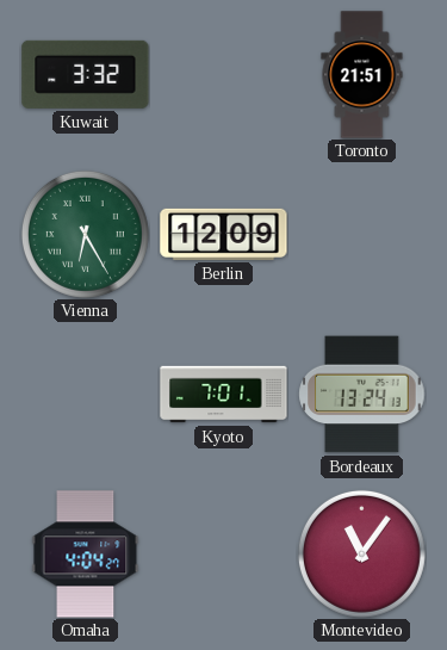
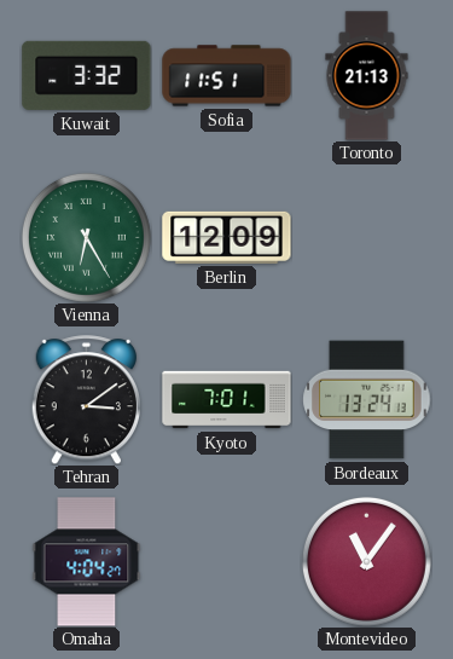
Sofia: none -> 11:51 (227, 76)
Toronto: 21:51 -> 21:13 (367, 76)
Tehran: none -> 3:09 (86, 400)
